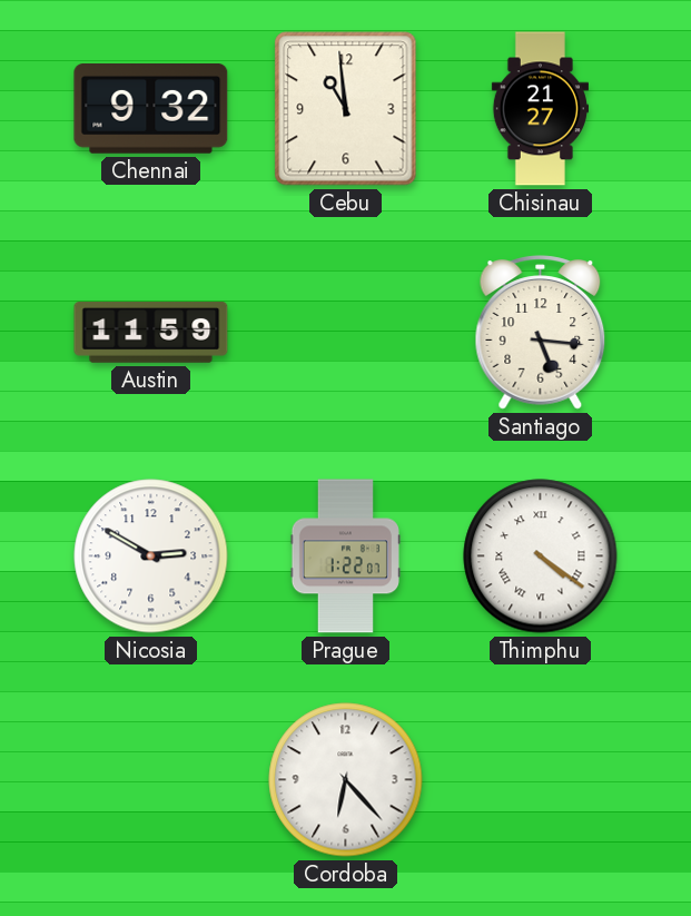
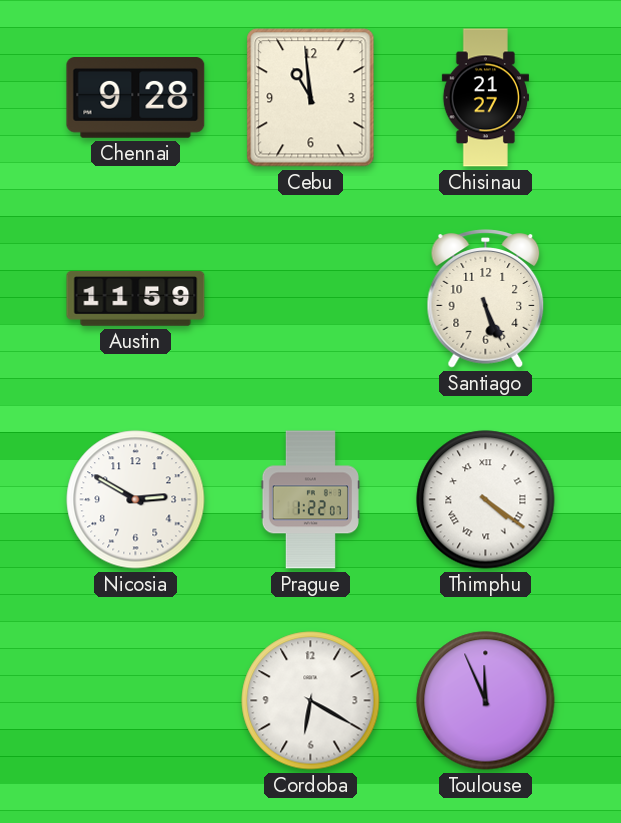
Chennai: 9:32 -> 9:28 (136, 98)
Santiago: 5:16 -> 5:26 (486, 299)
Cordoba: 6:23 -> 6:20 (311, 701)
Toulouse: none -> 11:56 (486, 701)
